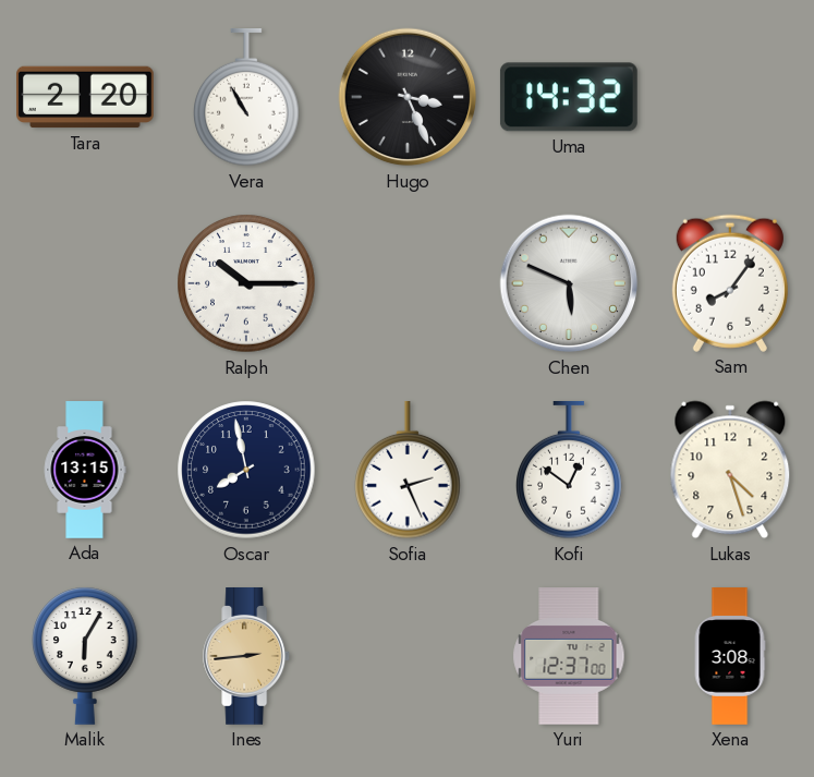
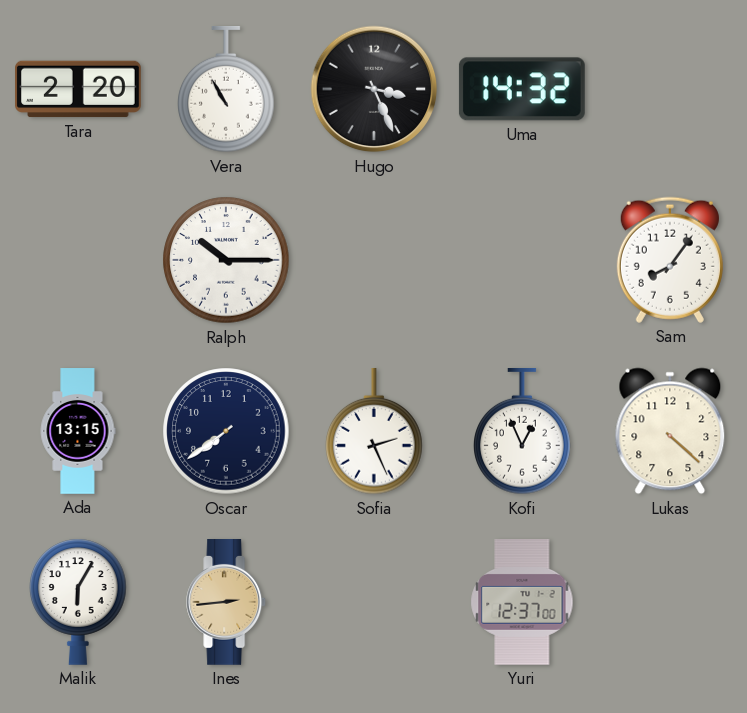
Chen: 5:49 -> none (569, 283)
Oscar: 7:58 -> 7:39 (226, 431)
Kofi: 12:51 -> 12:56 (522, 432)
Lukas: 4:27 -> 4:22 (670, 431)
Xena: 3:08 -> none (730, 656)
